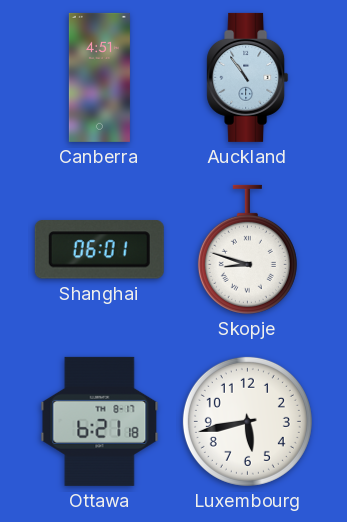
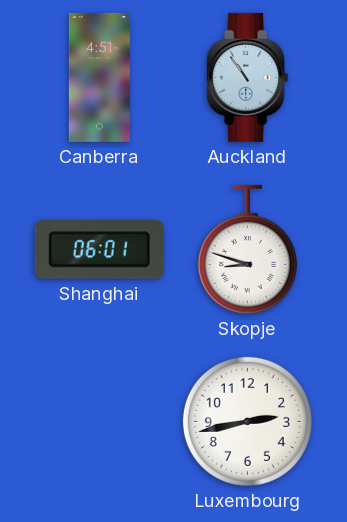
Ottawa: 6:21 -> none (100, 421)
Luxembourg: 5:43 -> 2:43 (247, 421)
